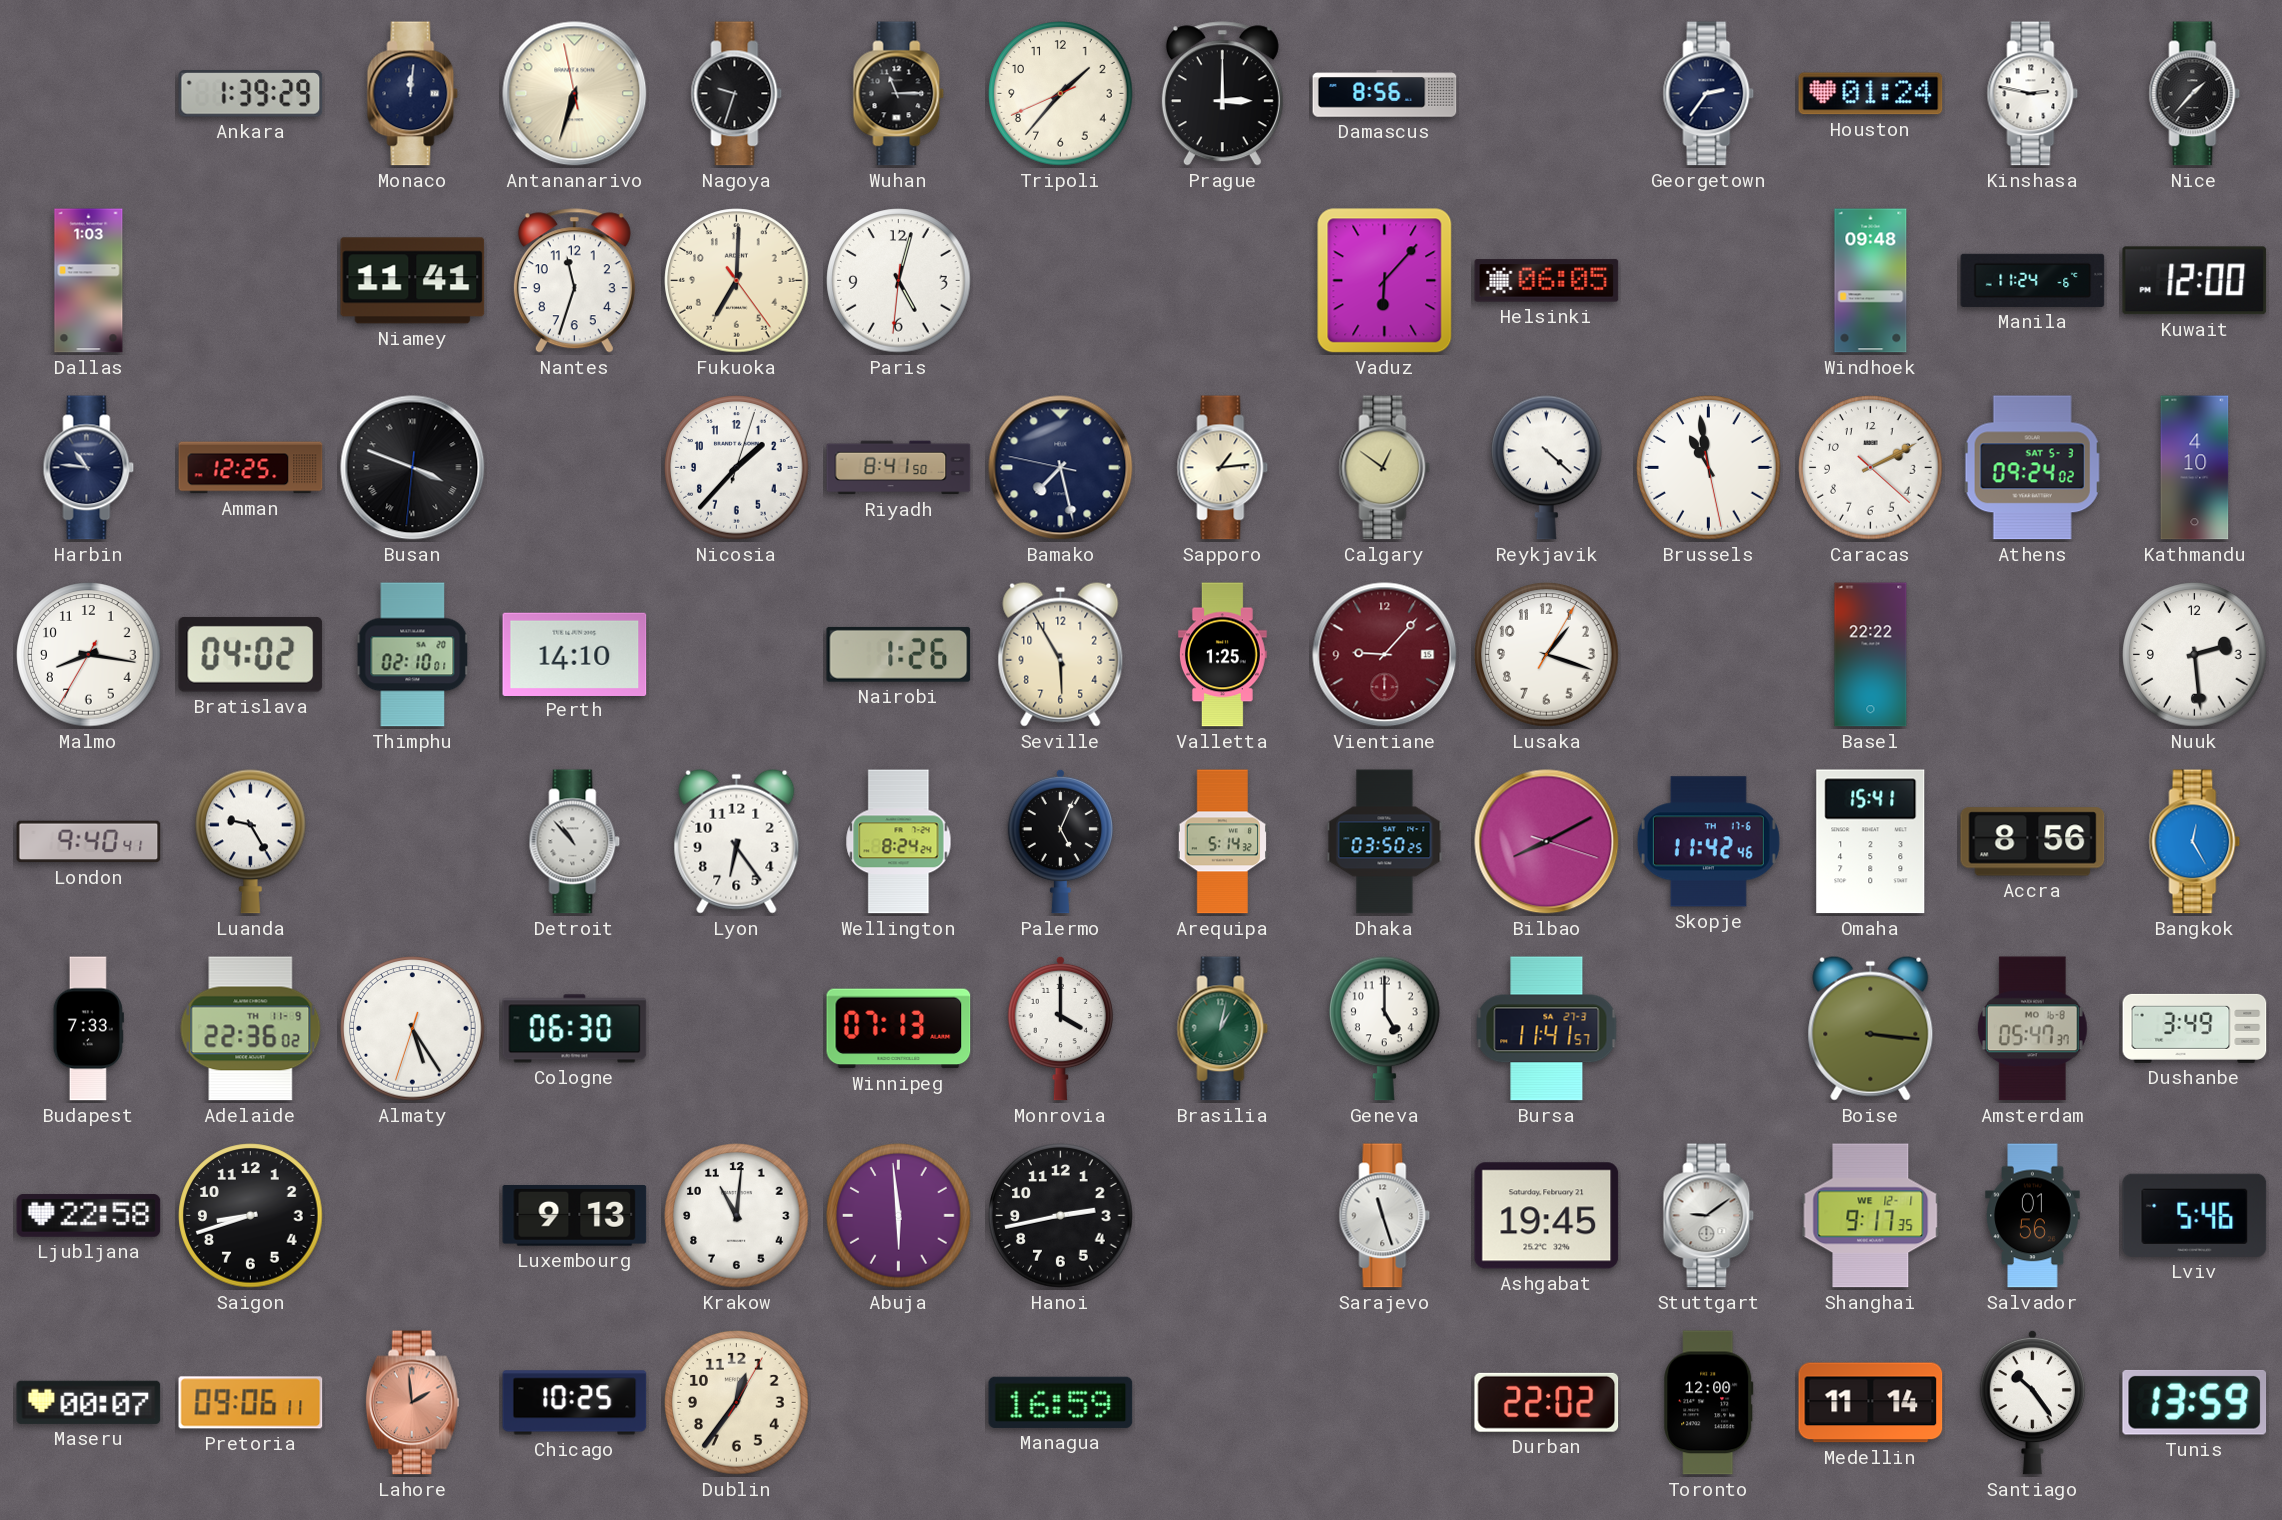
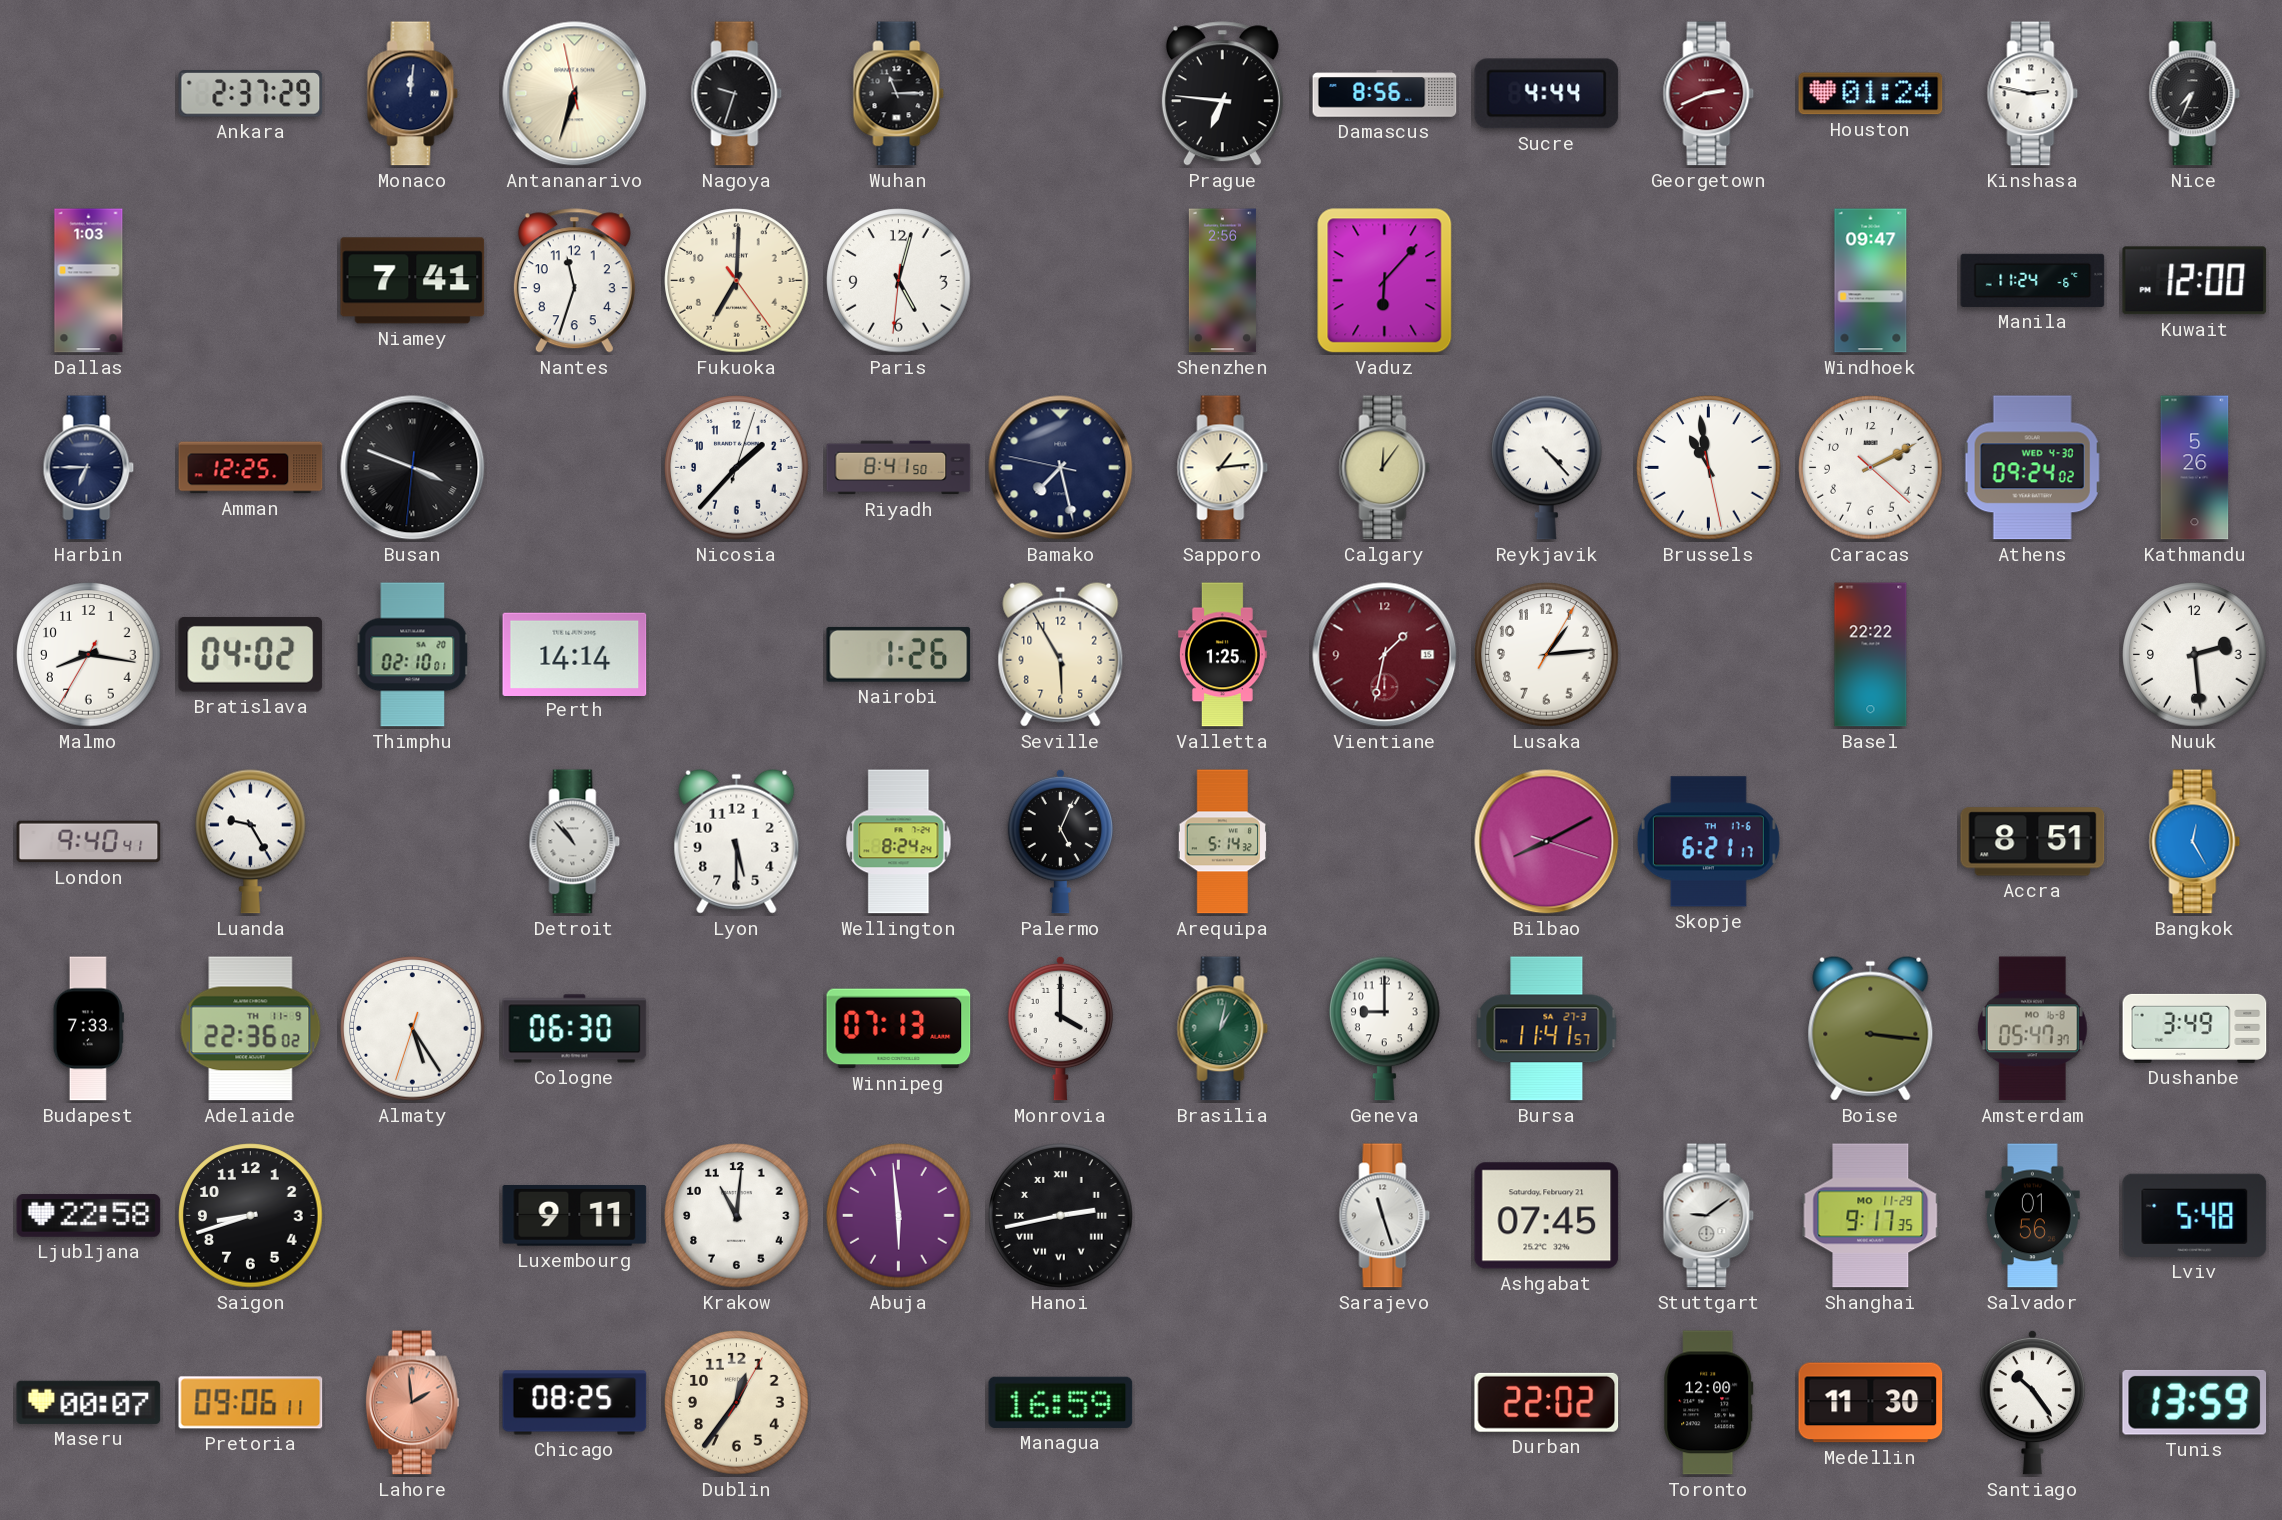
Ankara: 1:39 -> 2:37 (251, 94)
Tripoli: 1:36 -> none (1061, 94)
Prague: 3:00 -> 6:46 (1222, 94)
Sucre: none -> 4:44 (1547, 94)
Georgetown: 2:36 -> 2:41 (1709, 94)
Georgetown dial: navy -> burgundy (1709, 94)
Nice: 1:37 -> 7:34 (2195, 94)
Niamey: 11:41 -> 7:41 (413, 281)
Shenzhen: none -> 2:56 (1222, 281)
Helsinki: 06:05 -> none (1547, 281)
Windhoek: 09:48 -> 09:47 (1871, 281)
Harbin: 10:46 -> 6:45 (89, 468)
Calgary: 12:51 -> 12:06 (1385, 468)
Reykjavik: 4:22 -> 4:23 (1547, 467)
Athens date: SAT 5-3 -> WED 4-30 (2032, 468)
Kathmandu: 4:10 -> 5:26 (2195, 468)
Perth: 14:10 -> 14:14 (575, 654)
Vientiane: 9:07 -> 1:32 (1385, 655)
Lusaka: 1:18 -> 1:14 (1547, 655)
Lyon: 6:24 -> 5:30 (737, 841)
Dhaka: 03:50 -> none (1385, 842)
Skopje: 11:42 -> 6:21 (1708, 842)
Omaha: 15:41 -> none (1871, 842)
Accra: 8:56 -> 8:51 (2033, 842)
Geneva: 5:00 -> 9:00 (1385, 1028)
Luxembourg: 9:13 -> 9:11 (575, 1216)
Hanoi numerals: Arabic -> Roman (1061, 1216)
Ashgabat: 19:45 -> 07:45 (1547, 1216)
Shanghai date: WE 12-1 -> MO 11-29 (1871, 1216)
Lviv: 5:46 -> 5:48 (2195, 1215)
Chicago: 10:25 -> 08:25 (575, 1403)
Medellin: 11:14 -> 11:30 (1871, 1403)
